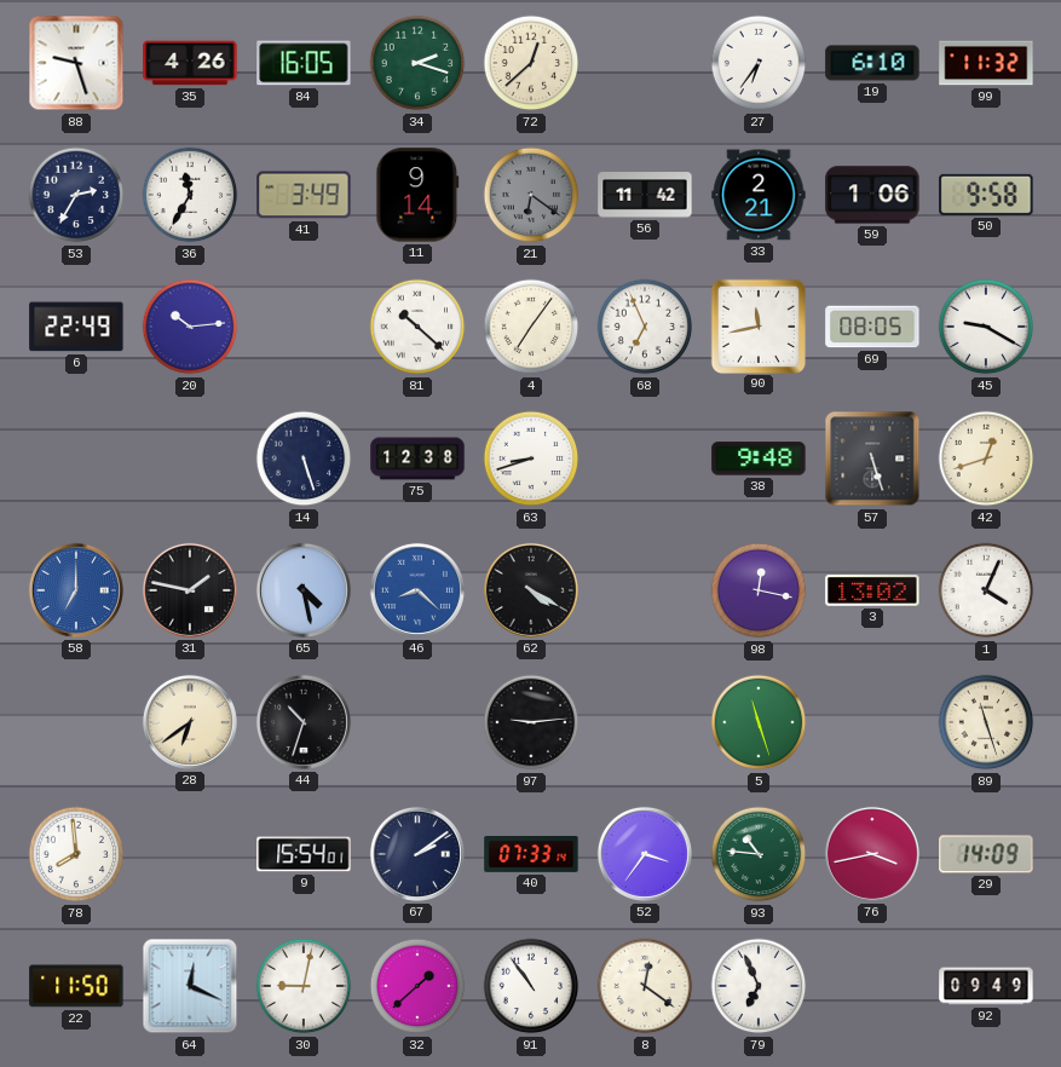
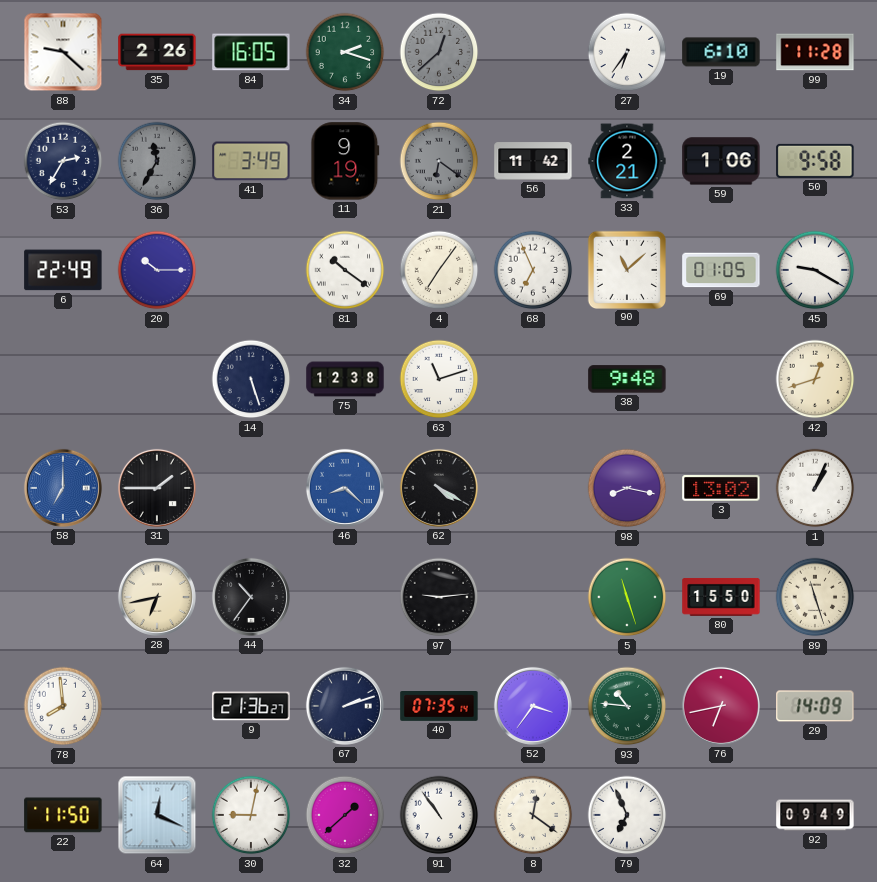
88: 9:27 -> 9:22 (63, 52)
35: 4:26 -> 2:26 (157, 52)
72 dial: cream -> grey (439, 52)
99: 11:32 -> 11:28 (815, 52)
36 dial: white -> grey (157, 161)
11: 9:14 -> 9:19 (345, 161)
20: 10:14 -> 10:15 (157, 270)
81: 10:22 -> 10:21 (345, 270)
90: 11:43 -> 11:08 (626, 269)
69: 08:05 -> 01:05 (721, 270)
63: 8:42 -> 11:12 (439, 379)
57: 5:27 -> none (872, 458)
31: 1:47 -> 1:45 (157, 488)
65: 4:28 -> none (304, 590)
98: 12:17 -> 8:17 (627, 488)
1: 4:04 -> 1:04 (815, 488)
28: 6:39 -> 6:43 (157, 597)
44: 10:33 -> 10:36 (251, 597)
80: none -> 15:50 (721, 597)
9: 15:54 -> 21:36 (251, 706)
67: 2:09 -> 2:12 (345, 706)
40: 07:33 -> 07:35 (439, 707)
76: 3:43 -> 6:43 (721, 706)
